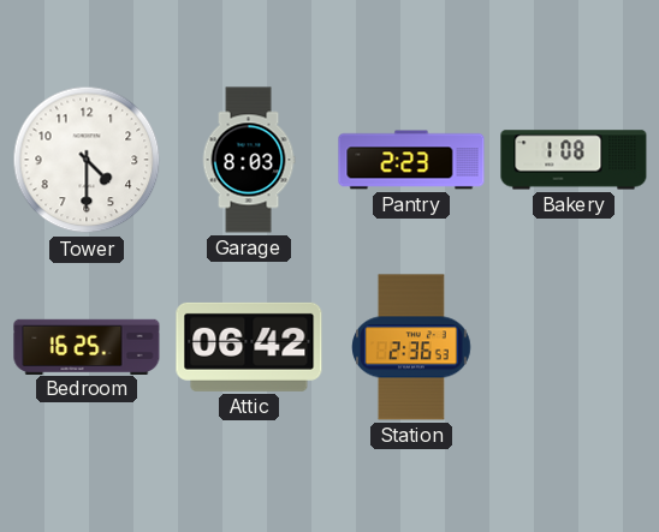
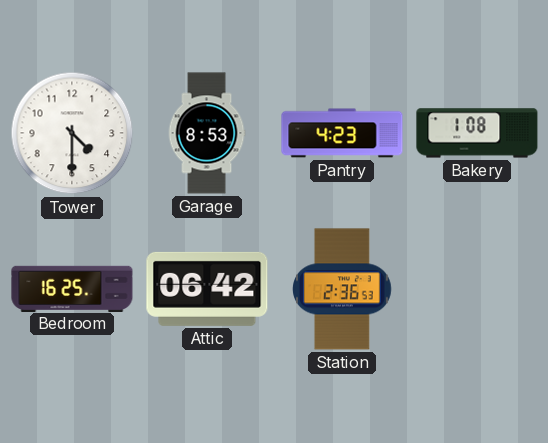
Garage: 8:03 -> 8:53 (207, 133)
Pantry: 2:23 -> 4:23 (342, 133)
